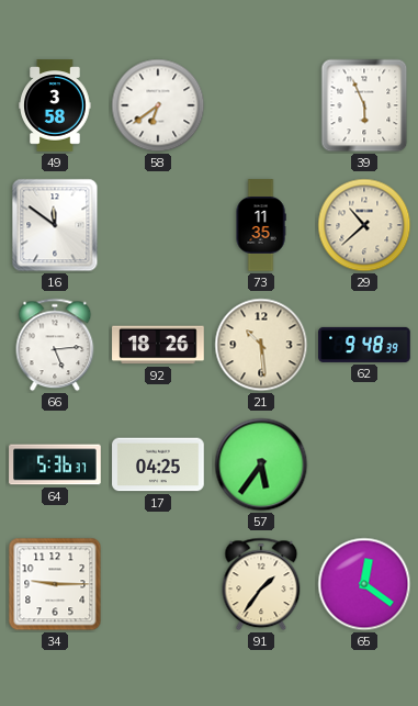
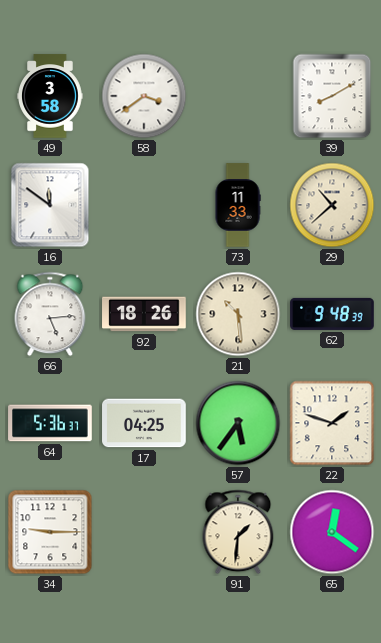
58: 6:39 -> 3:39 (144, 96)
39: 5:56 -> 8:10 (332, 96)
73: 11:35 -> 11:33 (238, 205)
22: none -> 1:48 (332, 423)
91: 1:36 -> 1:31 (238, 532)
